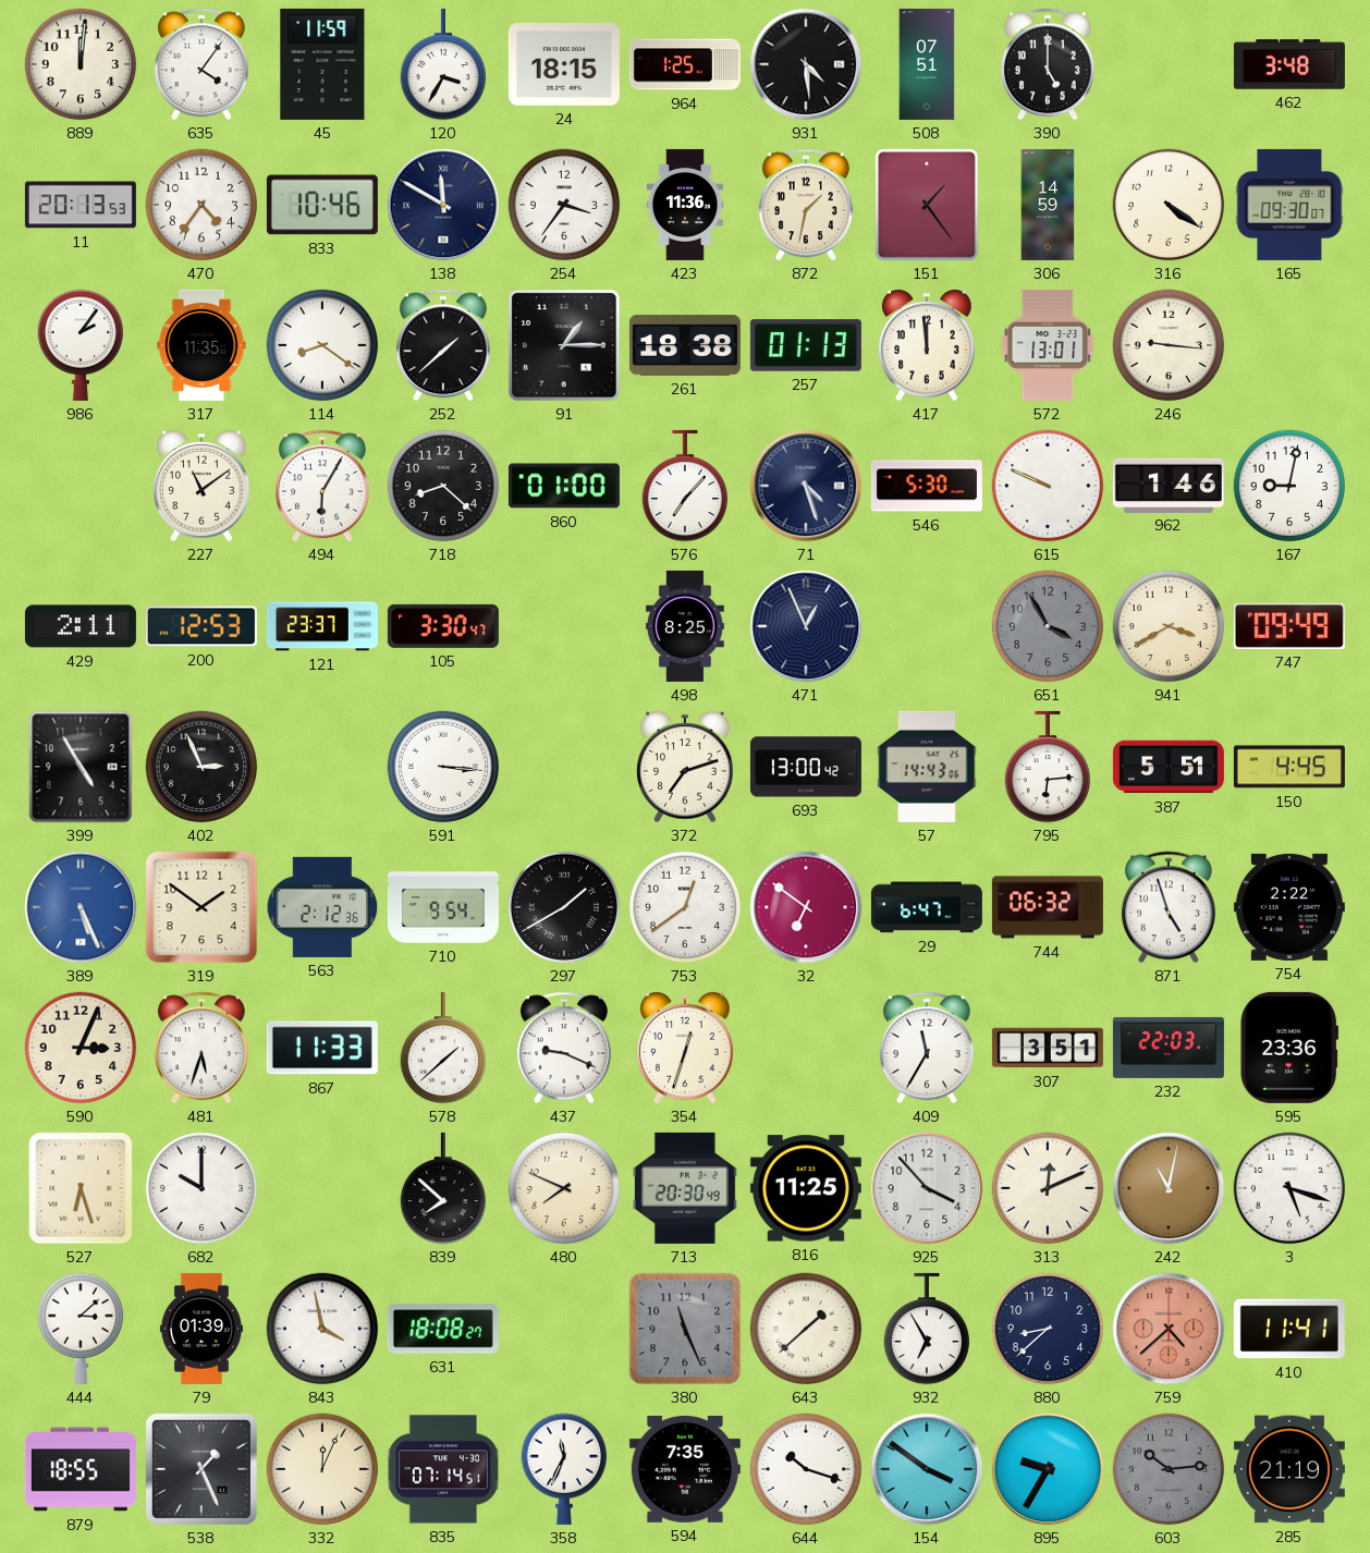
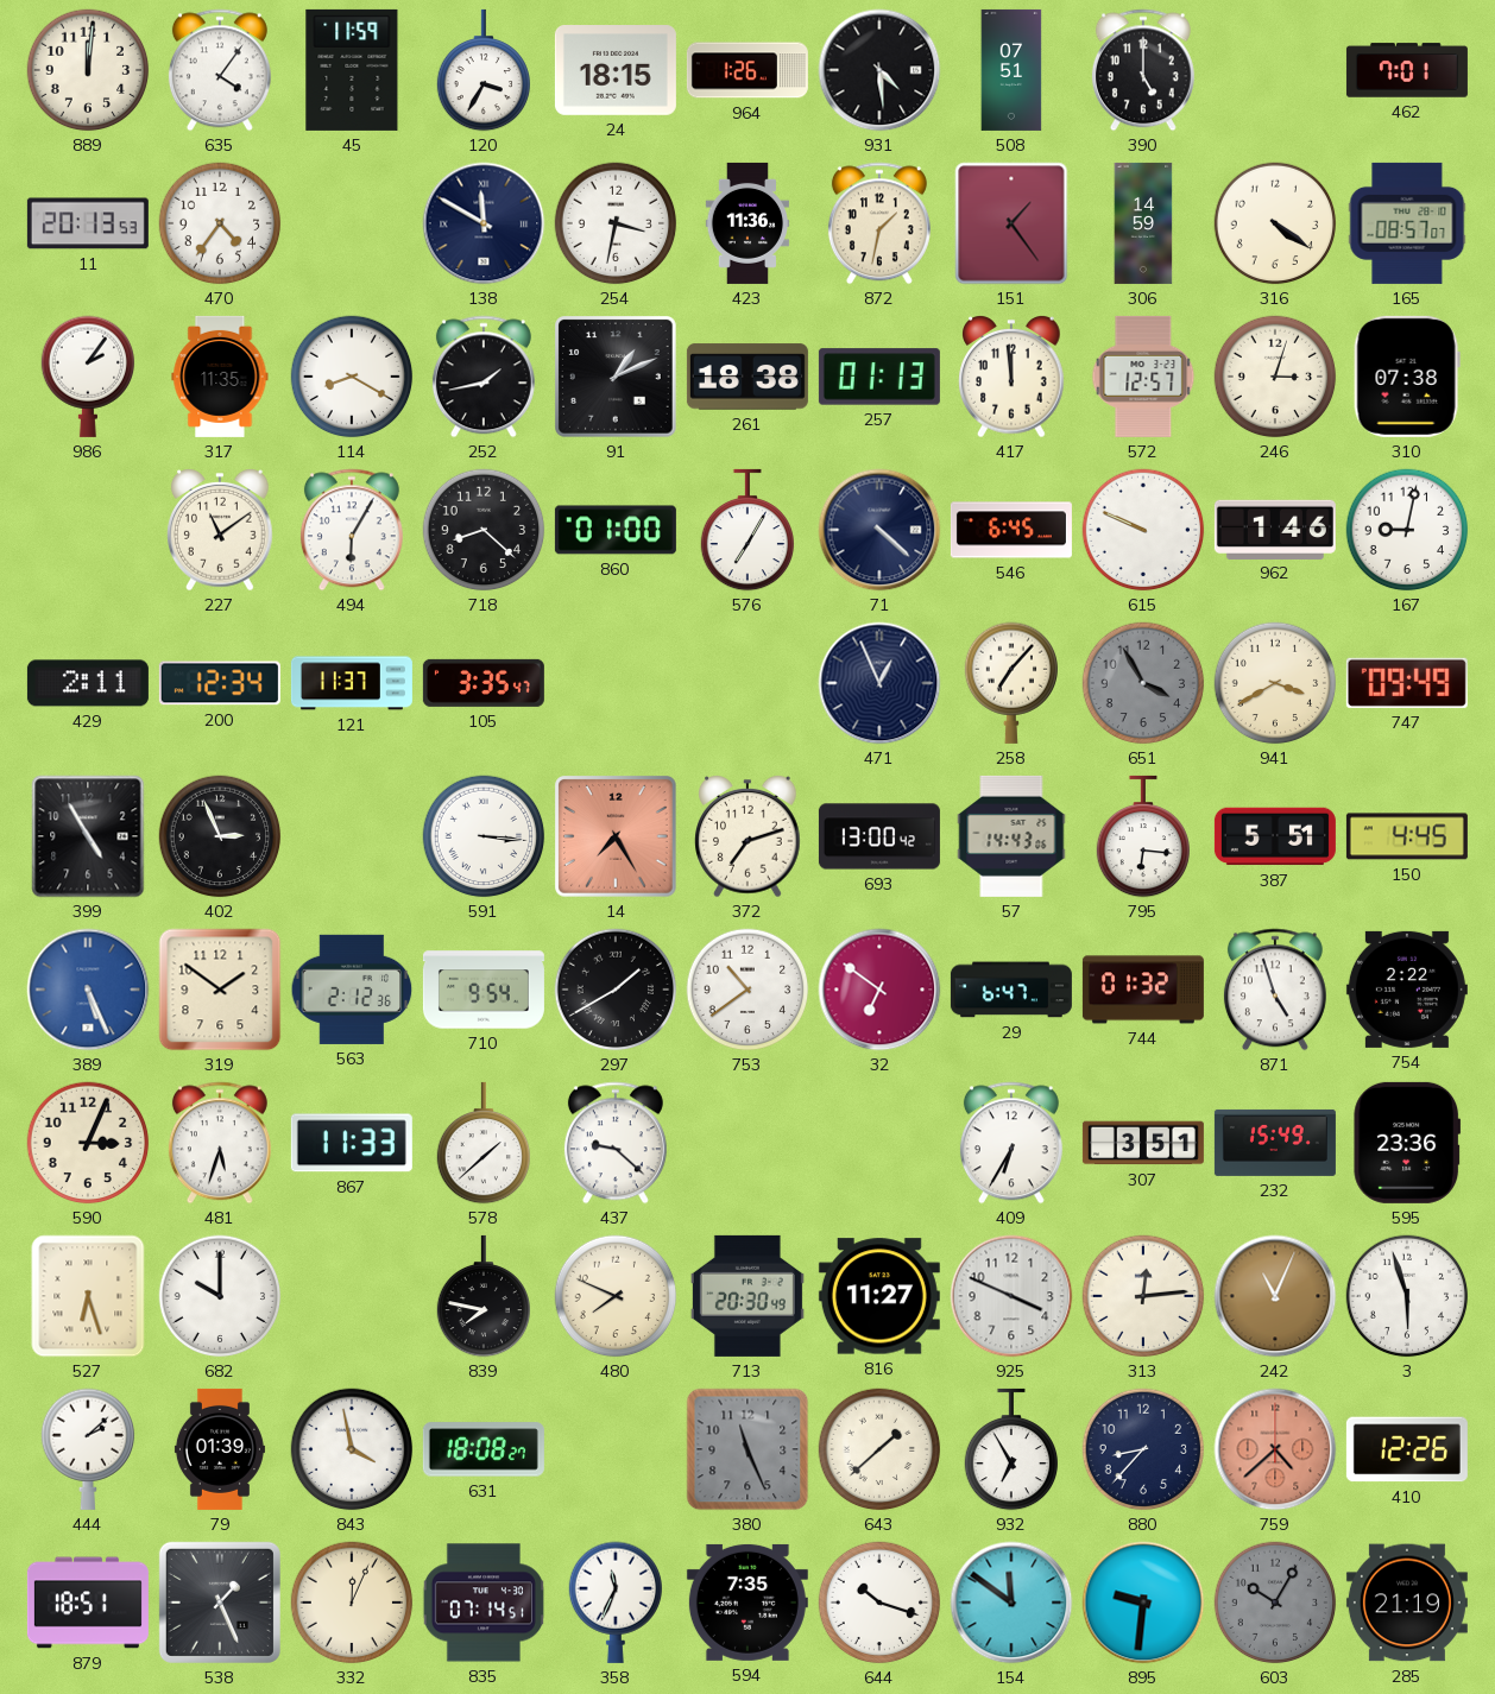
964: 1:25 -> 1:26 (747, 70)
462: 3:48 -> 7:01 (1407, 70)
833: 10:46 -> none (322, 205)
254: 3:36 -> 3:32 (616, 223)
165: 09:30 -> 08:57 (1407, 223)
114: 8:21 -> 8:20 (352, 377)
252: 1:38 -> 1:43 (484, 377)
91: 1:15 -> 1:11 (617, 378)
572: 13:01 -> 12:57 (1143, 377)
246: 9:16 -> 3:03 (1275, 377)
310: none -> 07:38 (1407, 377)
576: 7:07 -> 7:05 (747, 530)
71: 4:27 -> 4:22 (879, 530)
546: 5:30 -> 6:45 (1011, 530)
200: 12:53 -> 12:34 (220, 683)
121: 23:37 -> 11:37 (352, 683)
105: 3:30 -> 3:35 (484, 683)
498: 8:25 -> none (685, 626)
258: none -> 7:07 (1011, 683)
14: none -> 7:25 (617, 837)
795: 6:14 -> 6:16 (1143, 836)
753: 12:39 -> 10:39 (747, 990)
744: 06:32 -> 01:32 (1143, 990)
437: 9:19 -> 9:22 (616, 1143)
354: 12:33 -> none (685, 1049)
409: 11:35 -> 6:35 (1011, 1143)
232: 22:03 -> 15:49 (1275, 1143)
839: 7:52 -> 7:47 (484, 1296)
816: 11:25 -> 11:27 (879, 1296)
925: 3:53 -> 3:49 (1011, 1296)
313: 12:11 -> 12:14 (1143, 1296)
242: 11:02 -> 11:04 (1275, 1296)
3: 5:18 -> 5:57 (1407, 1296)
444: 3:08 -> 2:08 (88, 1449)
880: 8:38 -> 8:37 (1143, 1449)
410: 11:41 -> 12:26 (1407, 1449)
879: 18:55 -> 18:51 (88, 1603)
154: 3:51 -> 11:51 (1011, 1603)
895: 9:35 -> 9:31 (1143, 1603)
603: 10:14 -> 10:05 (1275, 1603)
